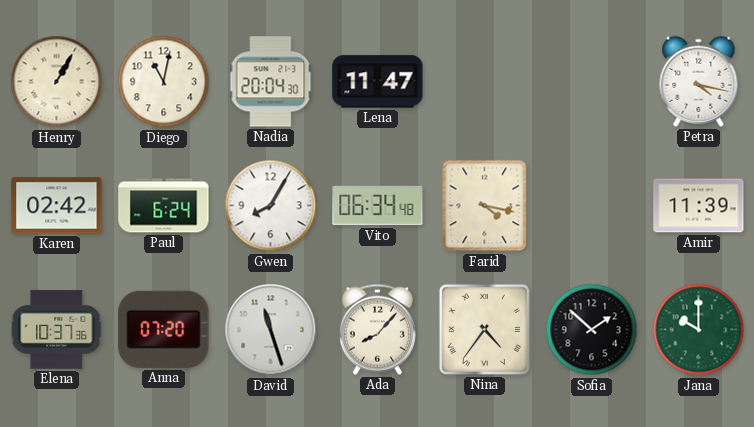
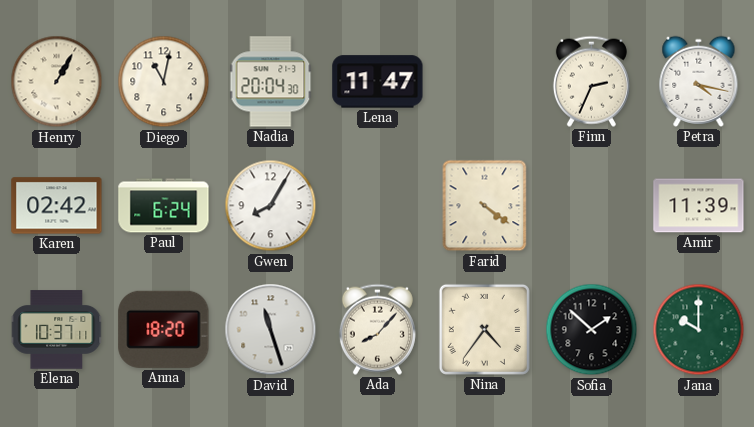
Finn: none -> 2:34 (591, 81)
Vito: 06:34 -> none (378, 206)
Farid: 4:17 -> 4:21 (485, 206)
Elena: 10:37:36 -> 10:37:11 (57, 330)
Anna: 07:20 -> 18:20 (164, 329)
